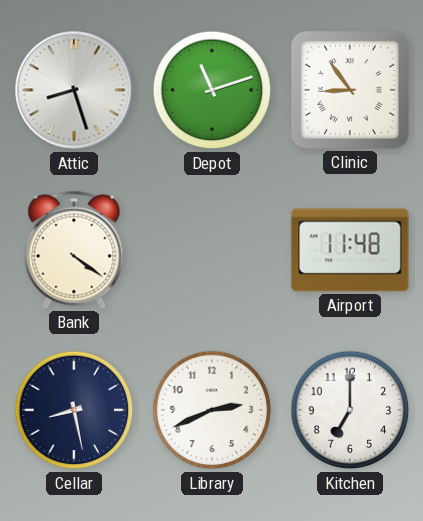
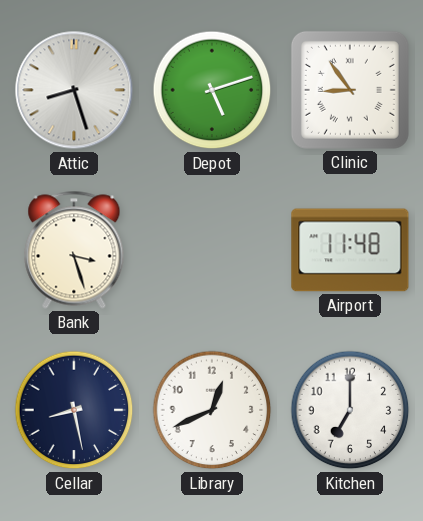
Depot: 11:12 -> 5:12 (212, 90)
Bank: 4:21 -> 3:27 (74, 250)
Library: 2:41 -> 12:41 (212, 410)
